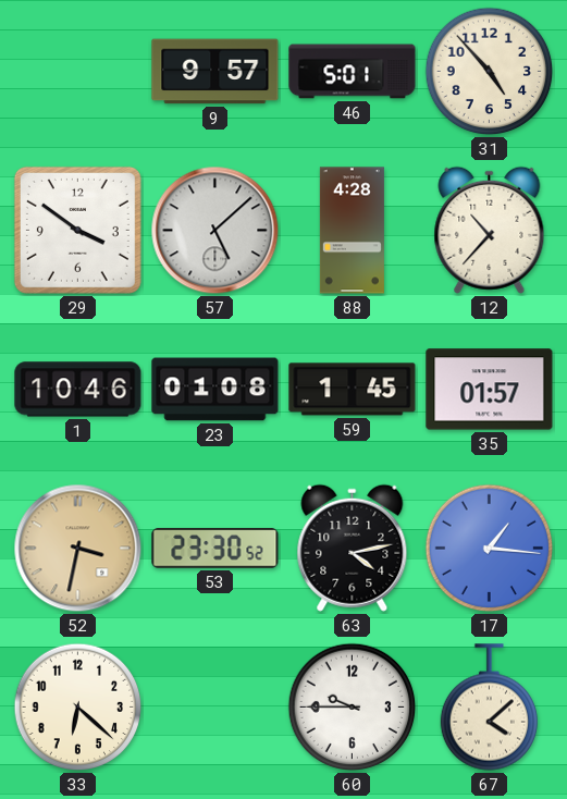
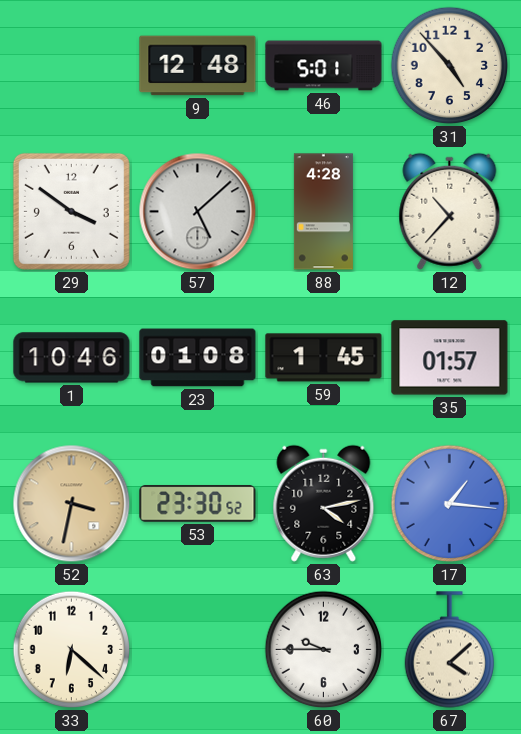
9: 9:57 -> 12:48 (198, 66)
